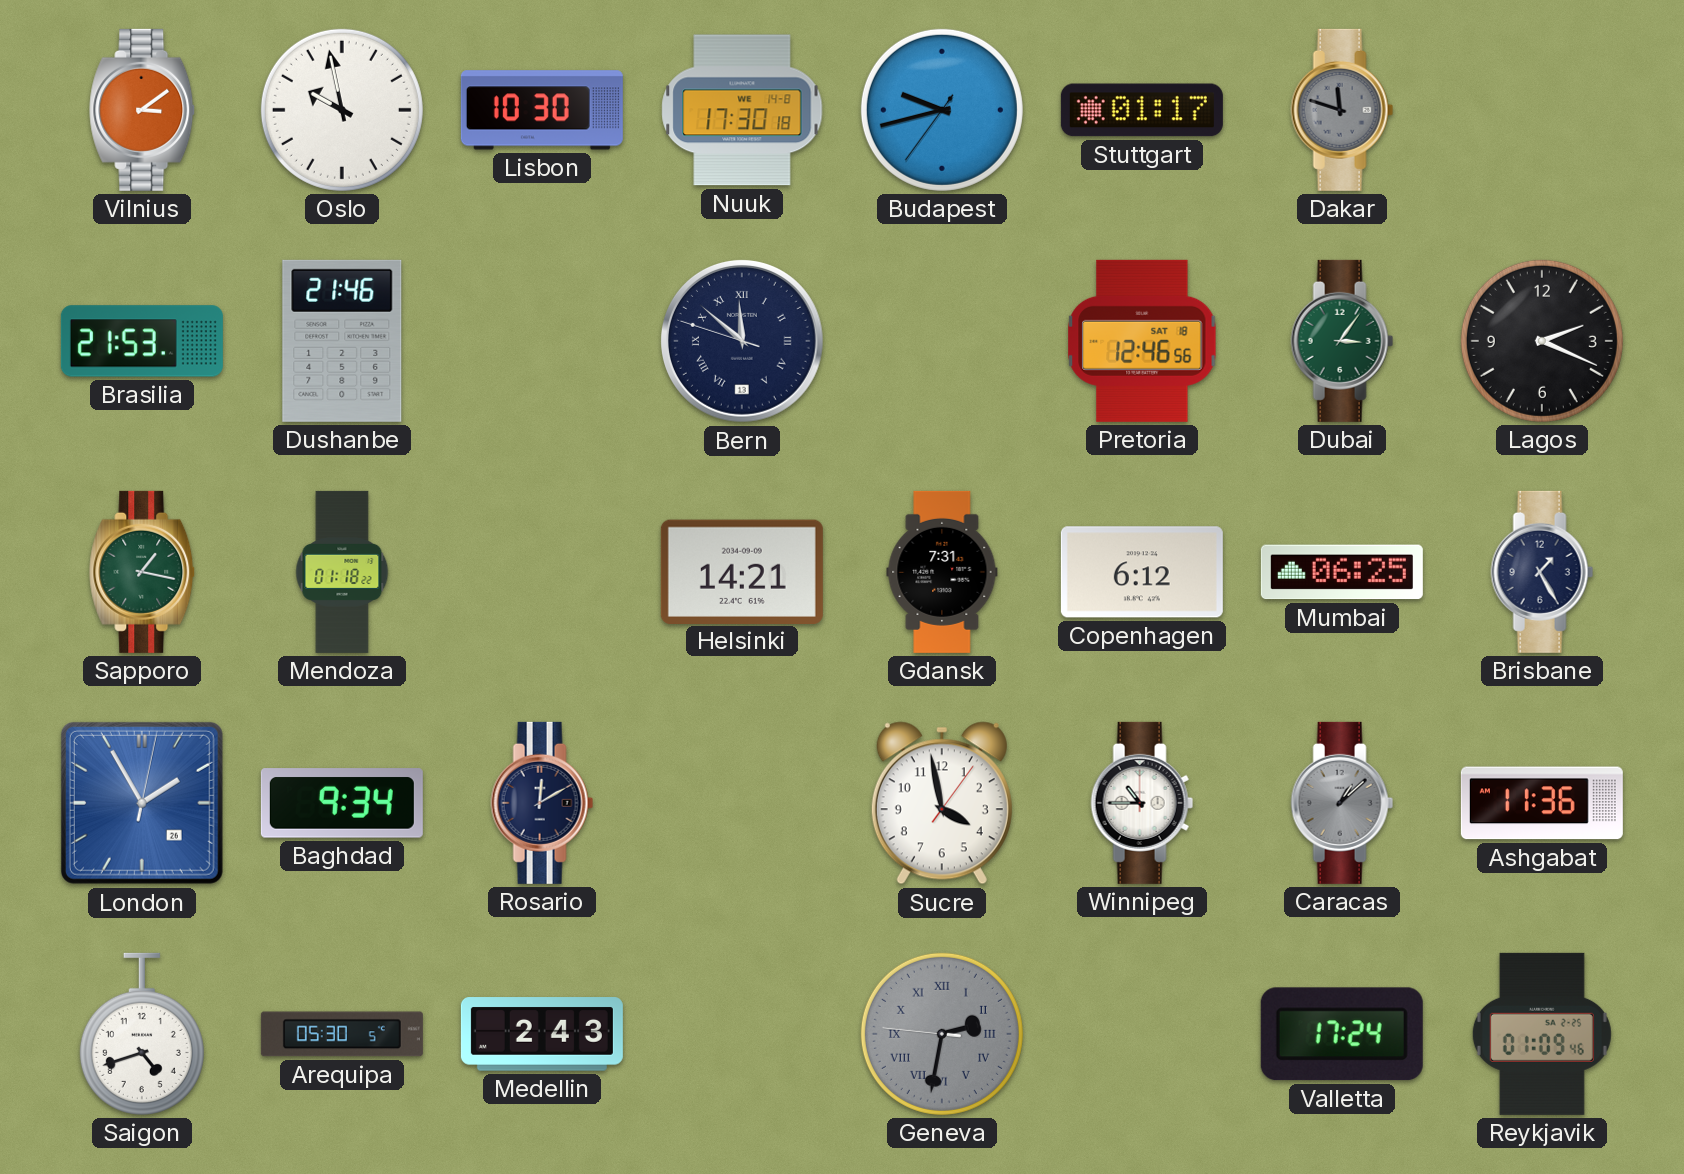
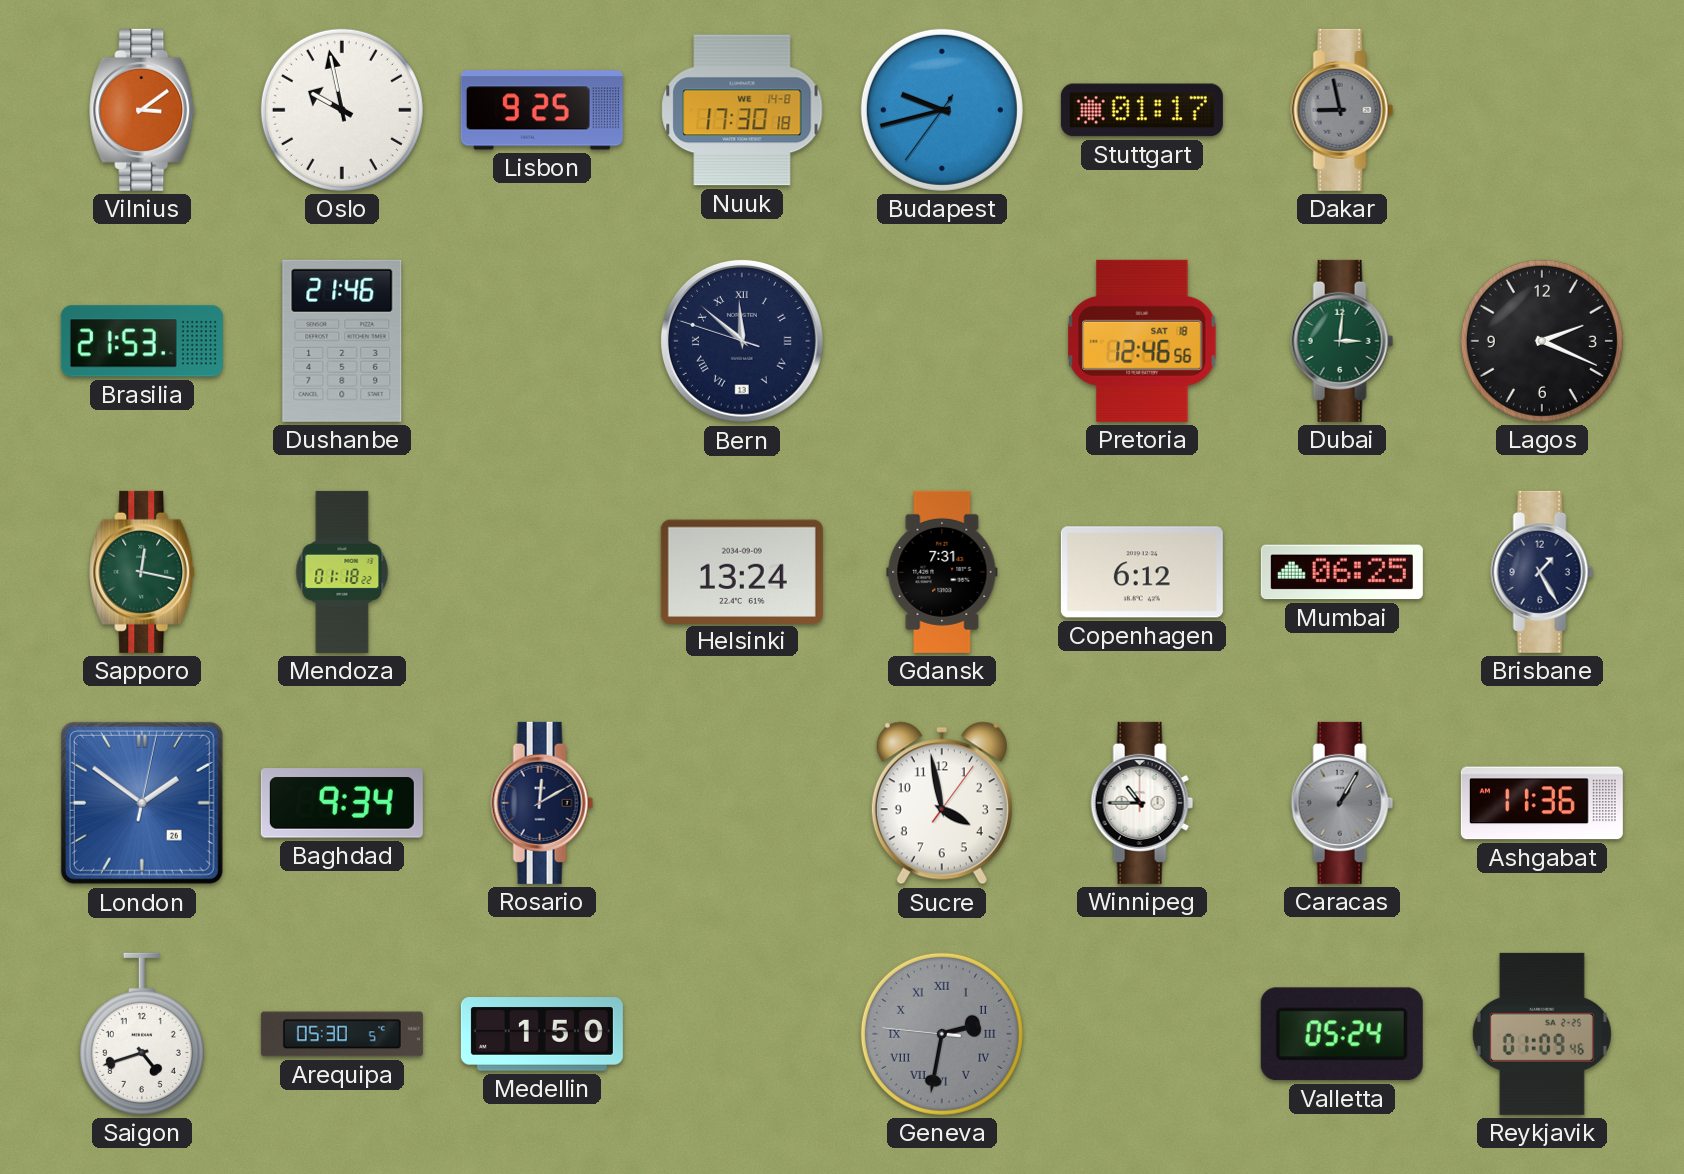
Lisbon: 10:30 -> 9:25 (542, 110)
Dakar: 11:48 -> 8:58 (1342, 110)
Dubai: 3:06 -> 3:01 (1342, 341)
Sapporo: 1:17 -> 12:17 (143, 572)
Helsinki: 14:21 -> 13:24 (742, 571)
London: 1:55 -> 1:51 (142, 803)
Caracas: 1:08 -> 1:05 (1342, 803)
Medellin: 2:43 -> 1:50 (542, 1034)
Valletta: 17:24 -> 05:24 (1342, 1034)
